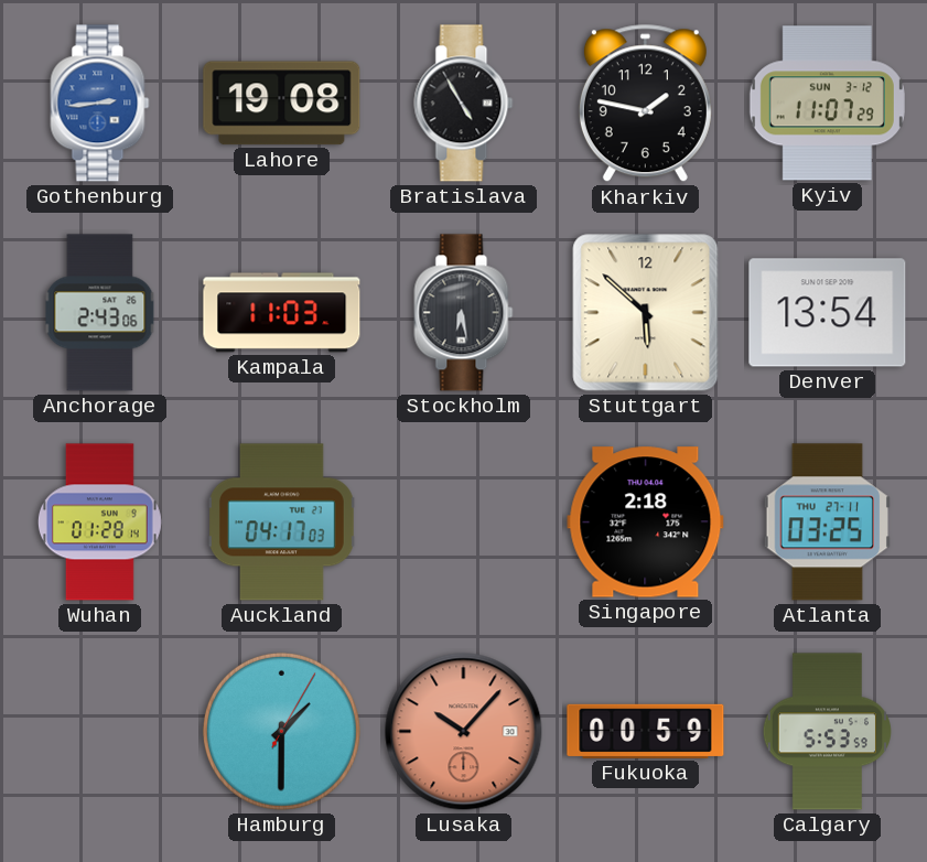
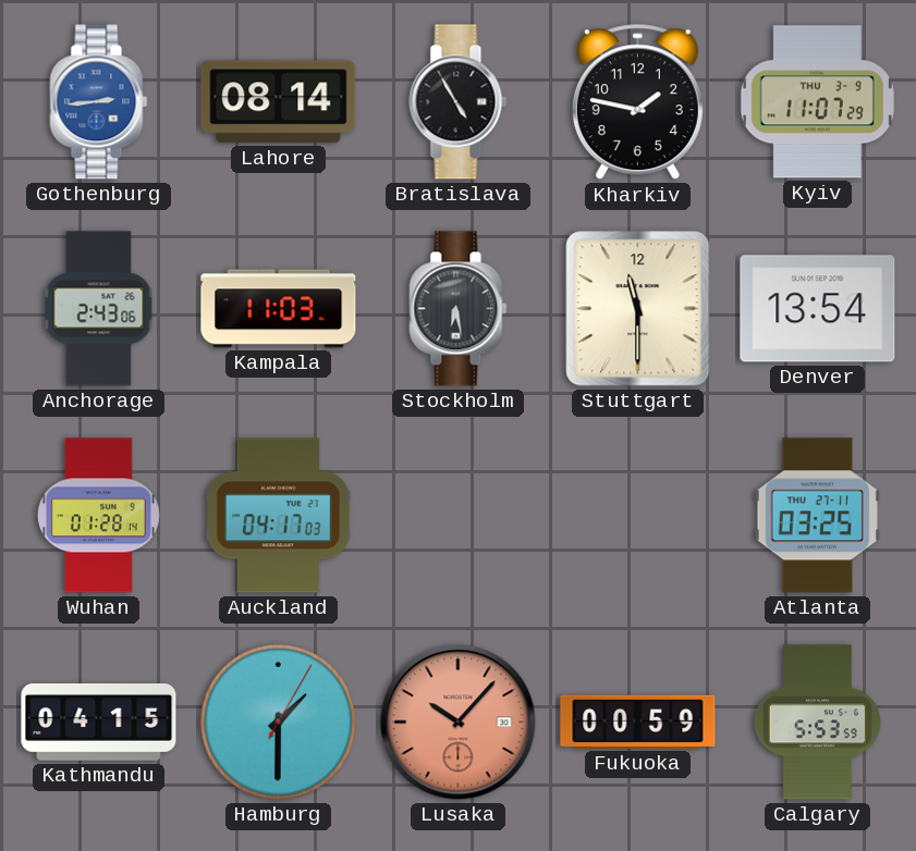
Lahore: 19:08 -> 08:14 (279, 102)
Kyiv date: SUN 3-12 -> THU 3-9 (817, 102)
Stuttgart: 5:52 -> 11:30 (638, 309)
Singapore: 2:18 -> none (646, 522)
Kathmandu: none -> 04:15 (99, 723)
